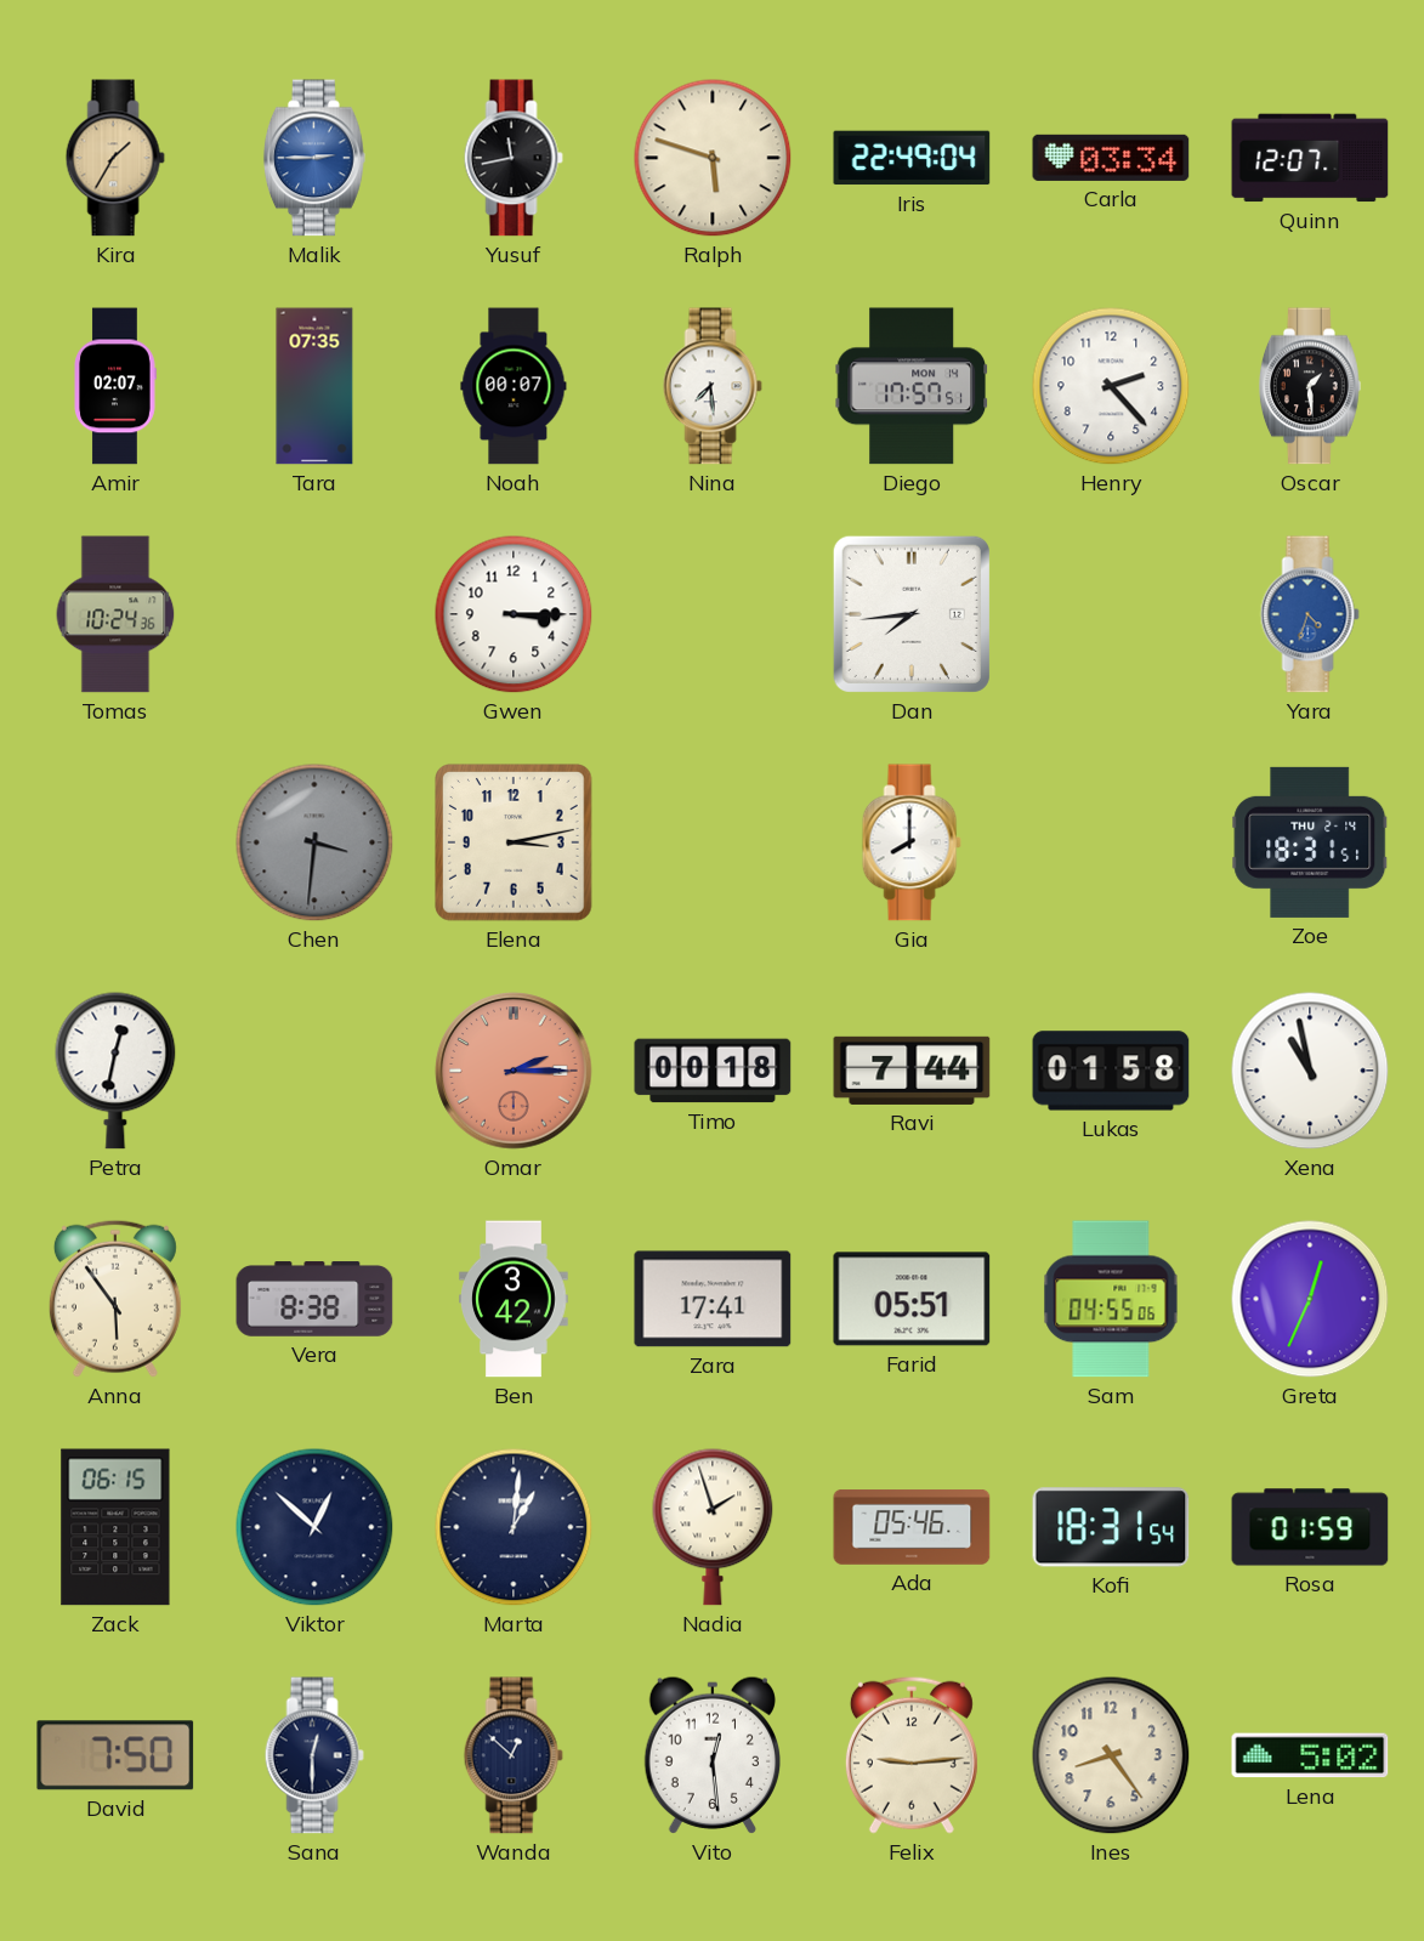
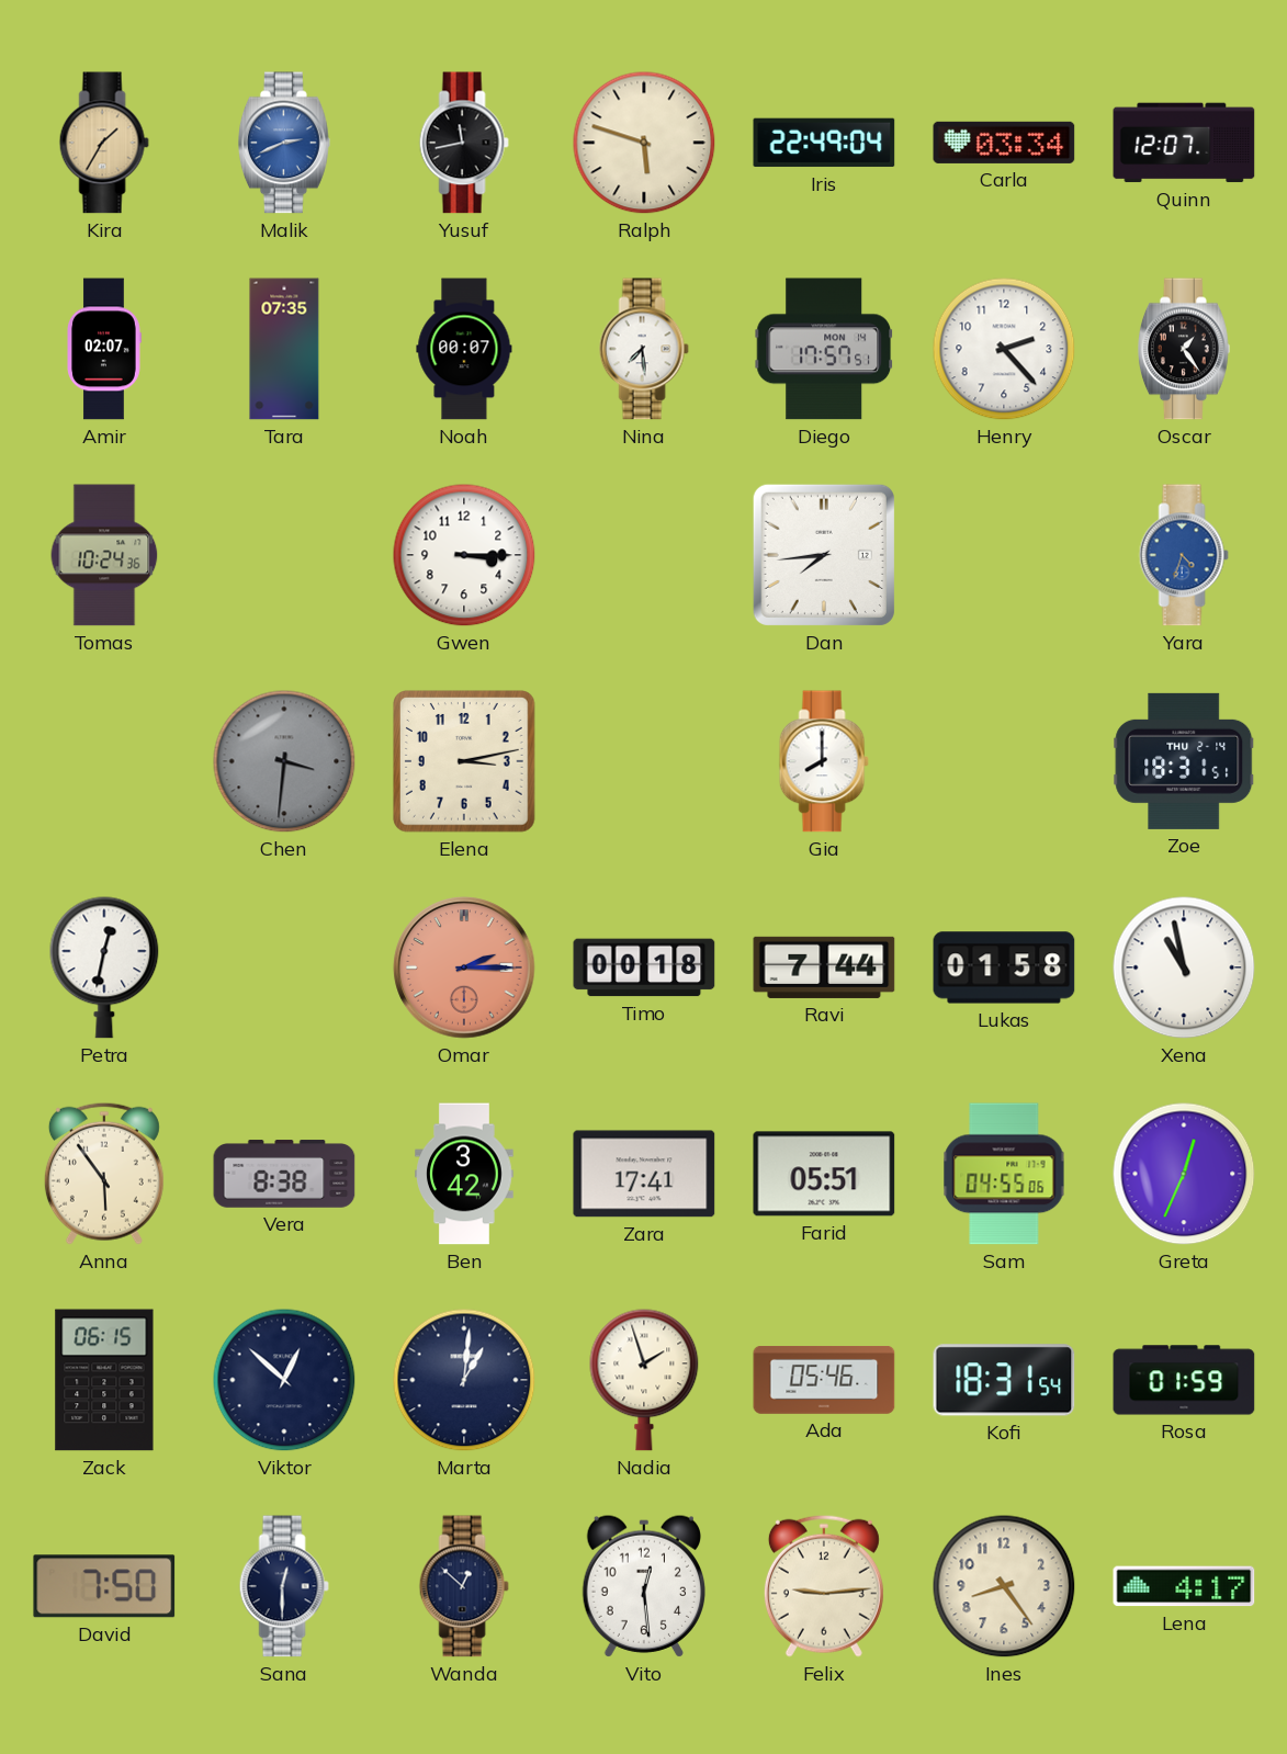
Malik: 2:45 -> 2:41 (284, 143)
Oscar: 1:29 -> 1:24 (1184, 349)
Lena: 5:02 -> 4:17 (1184, 1586)
